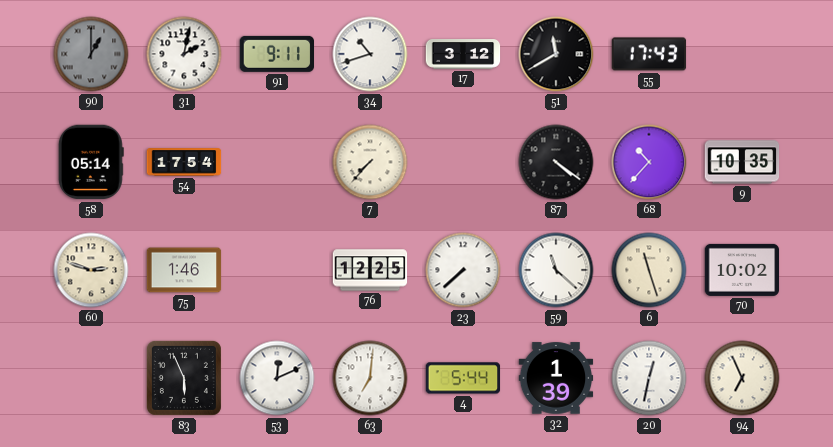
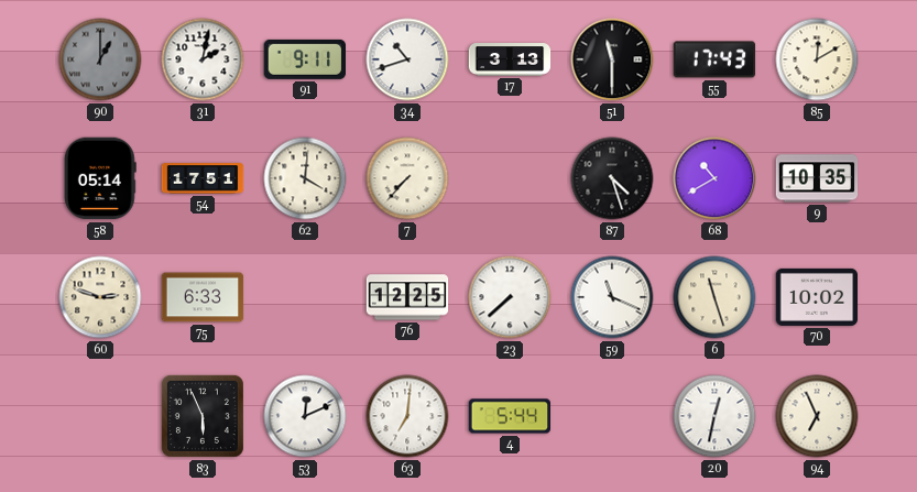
17: 3:12 -> 3:13 (510, 61)
51: 11:40 -> 11:30 (612, 59)
85: none -> 12:10 (817, 59)
54: 17:54 -> 17:51 (203, 178)
62: none -> 4:01 (305, 178)
87: 4:21 -> 4:27 (612, 178)
68: 10:37 -> 10:40 (714, 178)
75: 1:46 -> 6:33 (203, 297)
59: 11:22 -> 11:19 (612, 297)
32: 1:39 -> none (556, 378)
